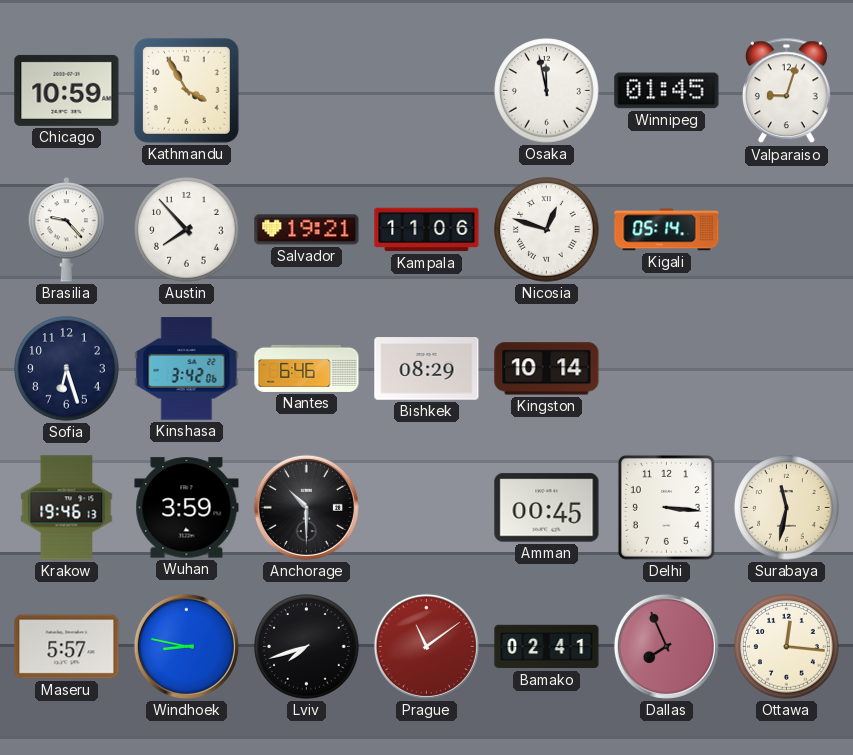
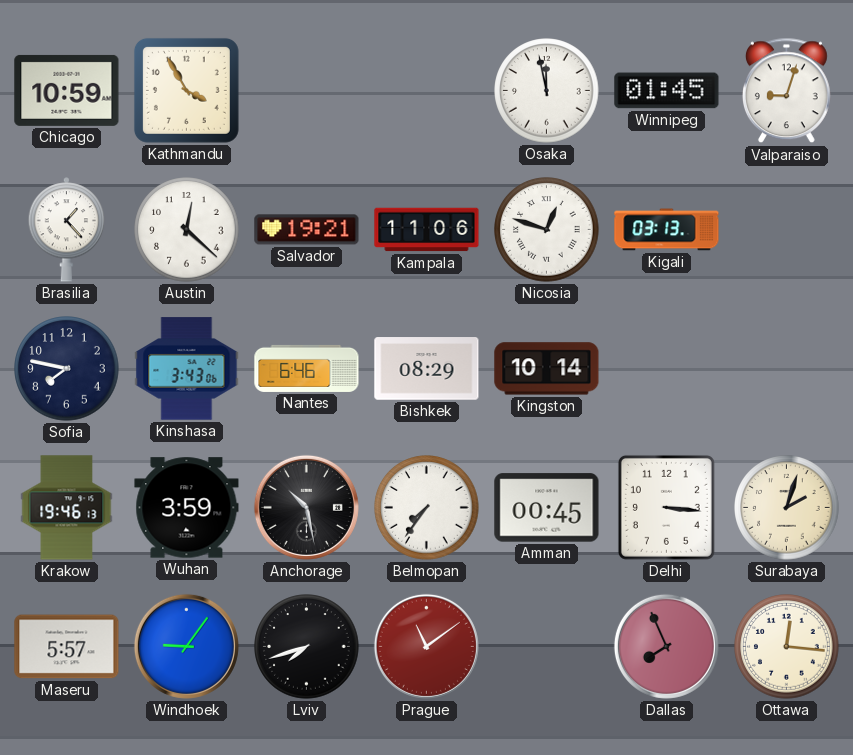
Brasilia: 9:23 -> 1:23 (67, 230)
Austin: 7:53 -> 12:22 (187, 230)
Kigali: 05:14 -> 03:13 (667, 230)
Sofia: 6:27 -> 7:47 (67, 369)
Kinshasa: 3:42 -> 3:43 (187, 369)
Anchorage: 10:30 -> 10:28 (306, 507)
Belmopan: none -> 7:36 (427, 508)
Surabaya: 11:32 -> 2:03 (787, 508)
Windhoek: 8:47 -> 9:06 (186, 646)
Bamako: 02:41 -> none (547, 647)
